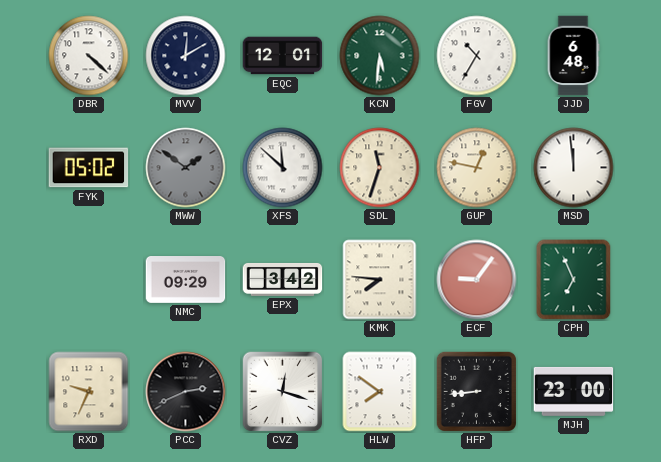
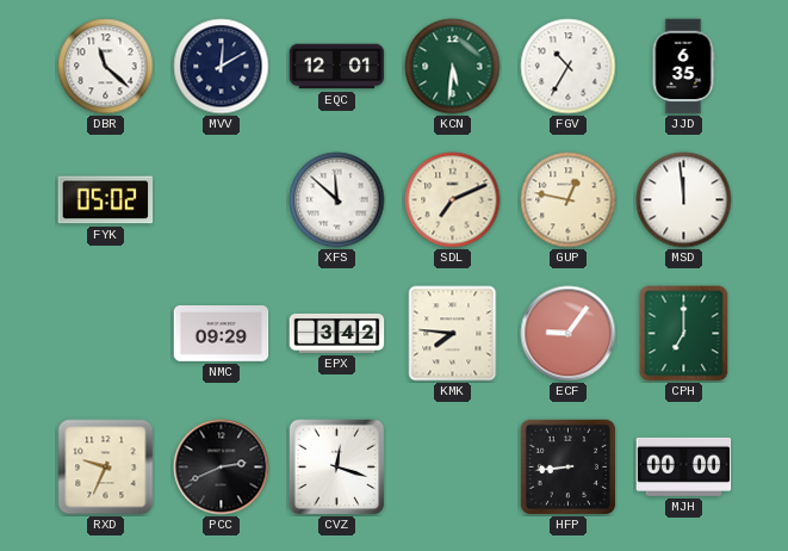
DBR: 4:22 -> 11:22 (106, 67)
JJD: 6:48 -> 6:35 (683, 67)
MWW: 1:51 -> none (186, 168)
SDL: 11:33 -> 7:11 (453, 200)
CPH: 6:56 -> 7:00 (684, 334)
HLW: 7:51 -> none (380, 392)
MJH: 23:00 -> 00:00 (684, 466)
